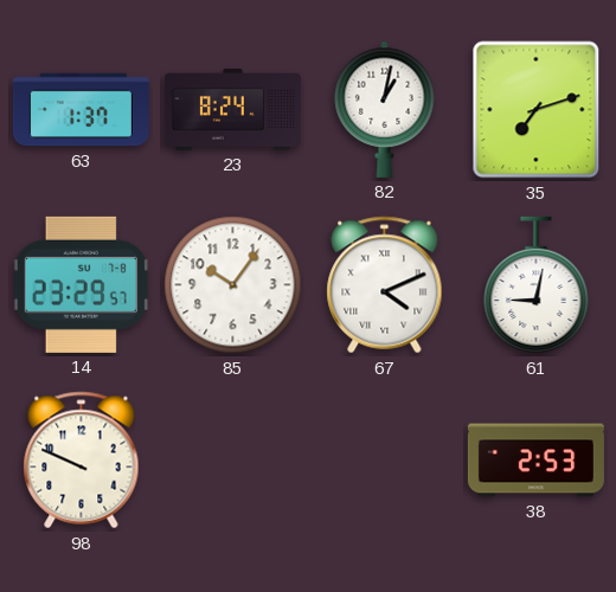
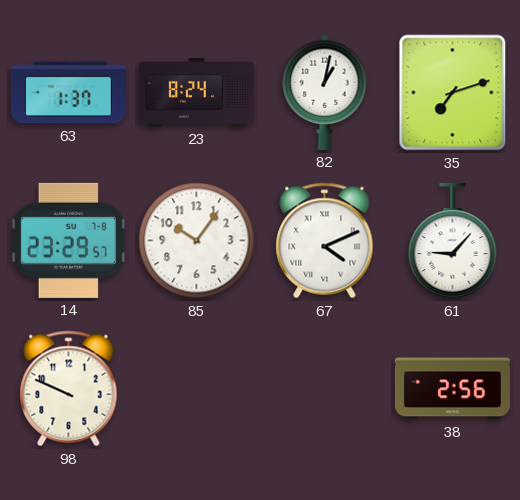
61: 9:02 -> 9:07 (453, 241)
38: 2:53 -> 2:56 (452, 389)
